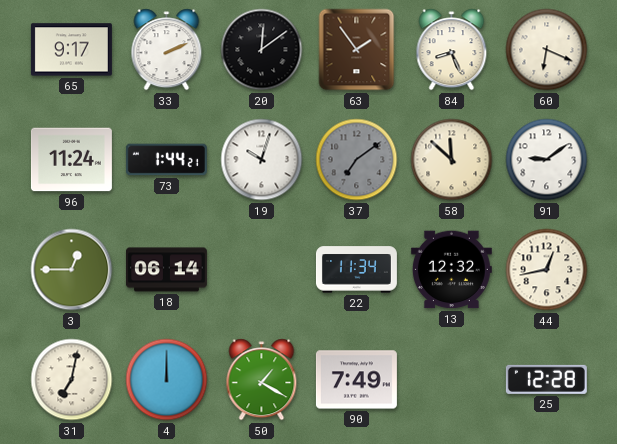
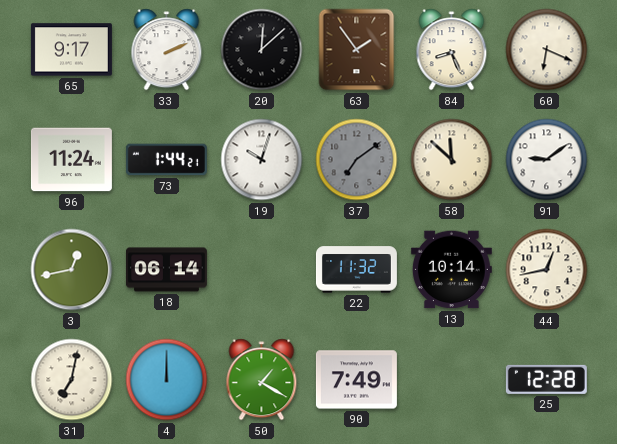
20: 12:09 -> 12:08 (262, 50)
3: 12:45 -> 12:43 (72, 270)
22: 11:34 -> 11:32 (356, 270)
13: 12:32 -> 10:14 (451, 270)
